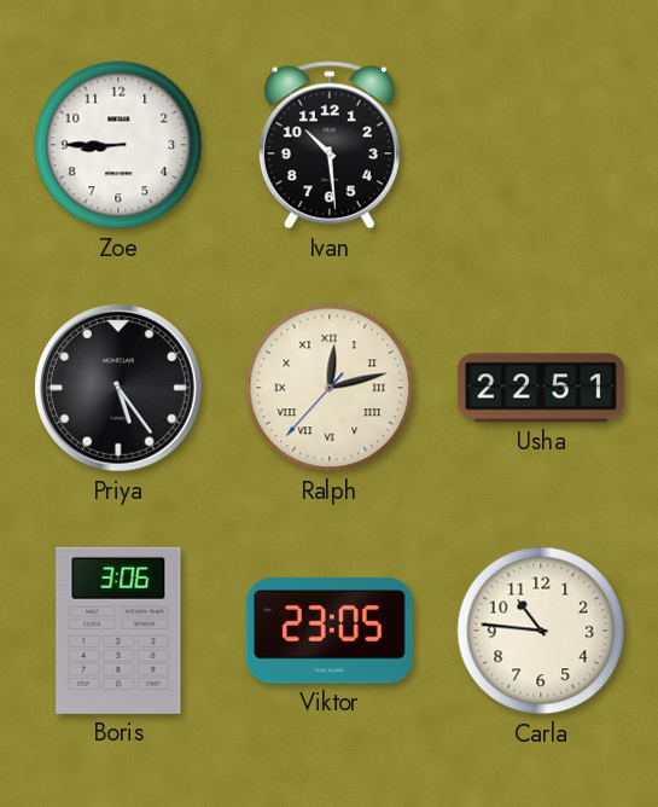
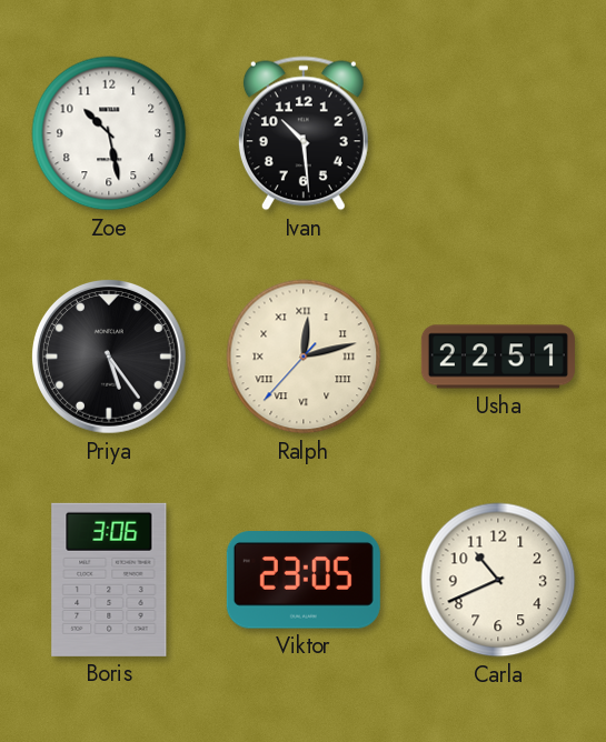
Zoe: 8:45 -> 10:28 (109, 133)
Carla: 10:46 -> 10:41 (498, 580)
